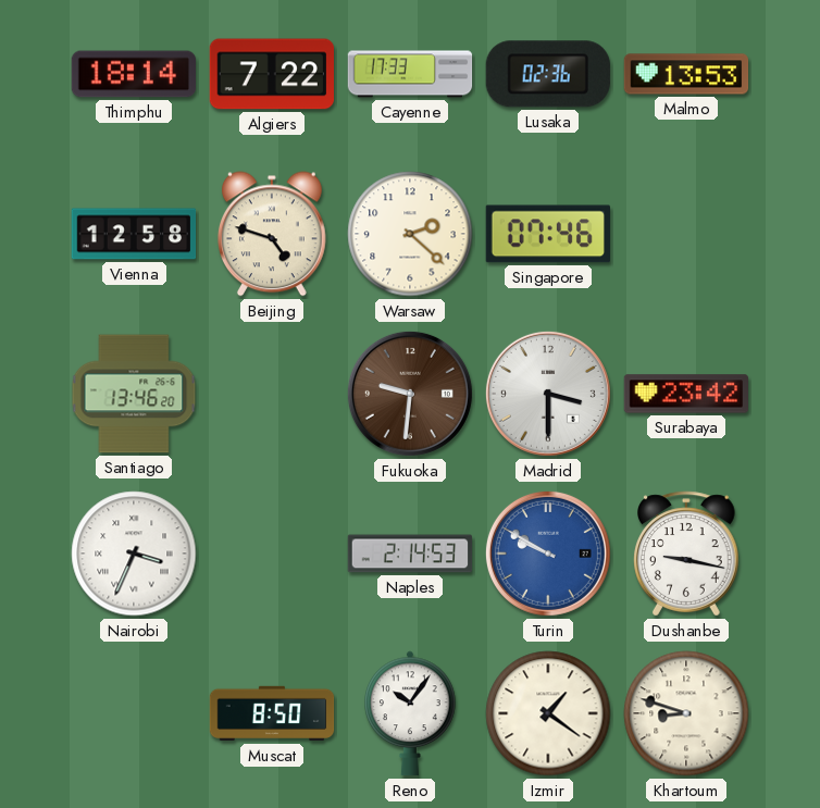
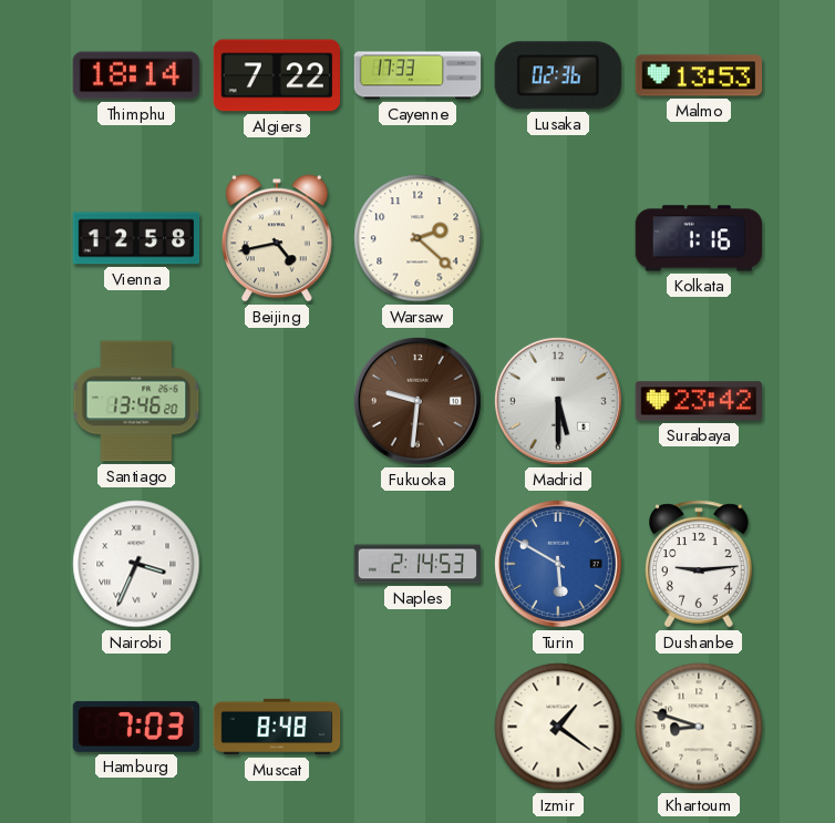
Beijing: 4:48 -> 4:43 (277, 238)
Singapore: 07:46 -> none (547, 234)
Kolkata: none -> 1:16 (699, 238)
Madrid: 3:30 -> 5:30 (558, 401)
Turin: 9:50 -> 5:50 (558, 564)
Dushanbe: 9:17 -> 9:14 (700, 564)
Hamburg: none -> 7:03 (135, 727)
Muscat: 8:50 -> 8:48 (277, 727)
Reno: 10:06 -> none (410, 713)
